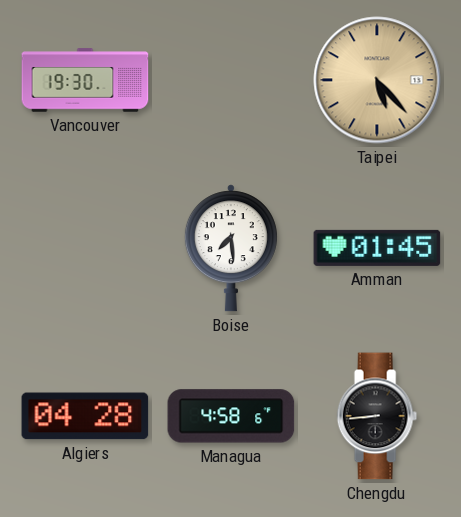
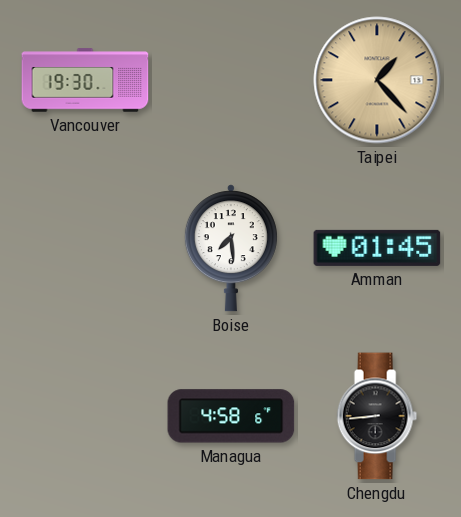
Taipei: 5:23 -> 1:23 (377, 80)
Algiers: 04:28 -> none (85, 416)
